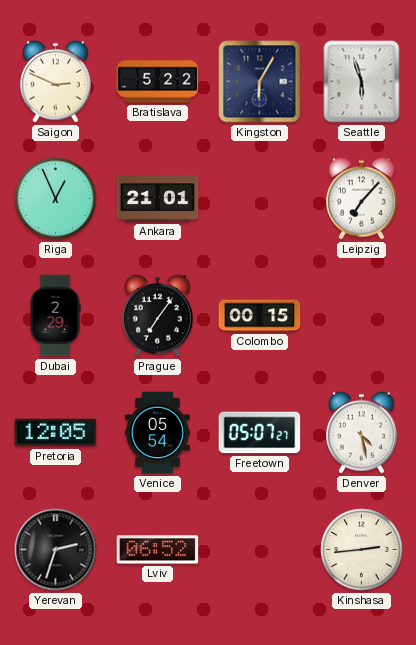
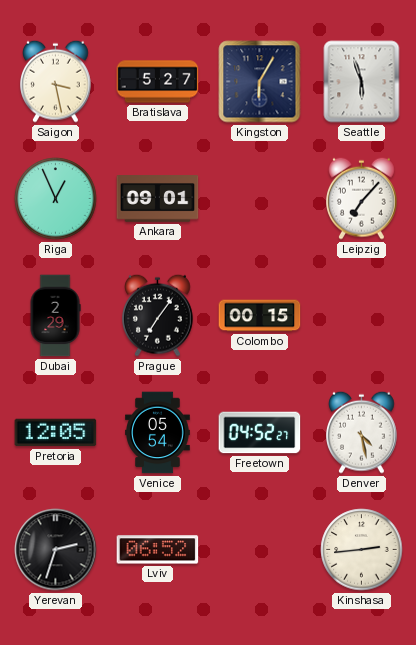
Saigon: 2:49 -> 3:28 (56, 81)
Bratislava: 5:22 -> 5:27 (158, 82)
Ankara: 21:01 -> 09:01 (158, 199)
Freetown: 05:07 -> 04:52 (260, 433)
